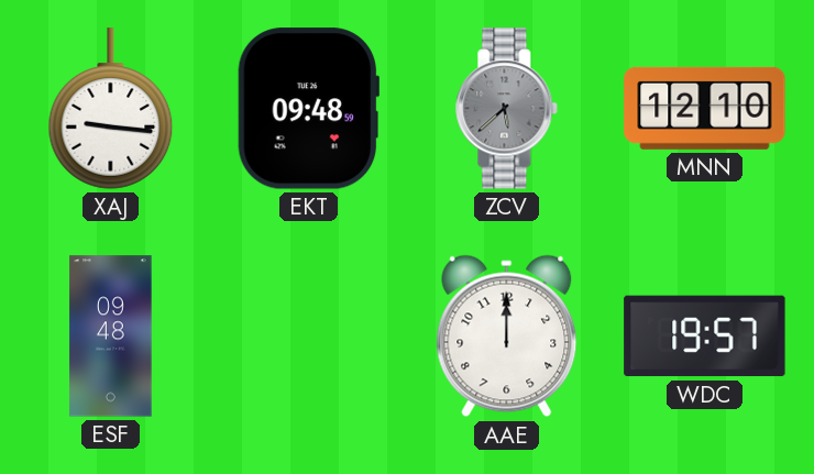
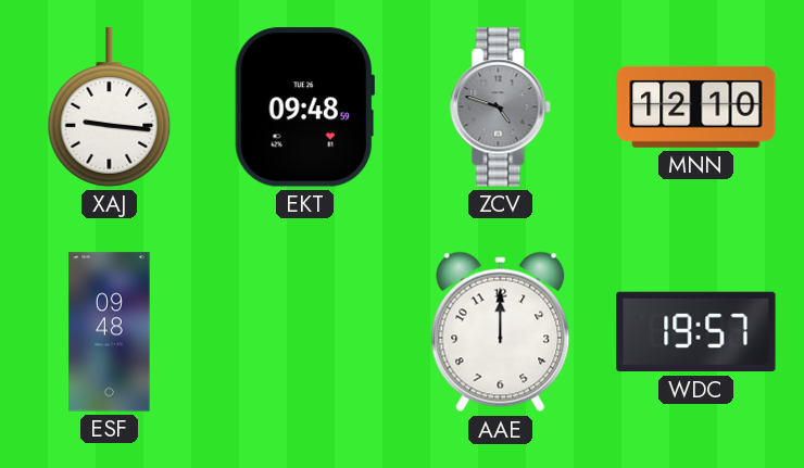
ZCV: 5:38 -> 4:48 (501, 107)
